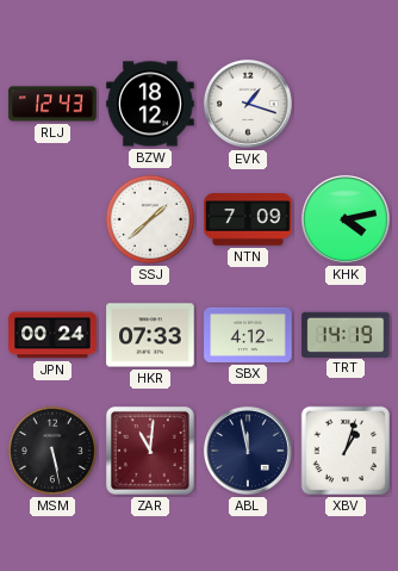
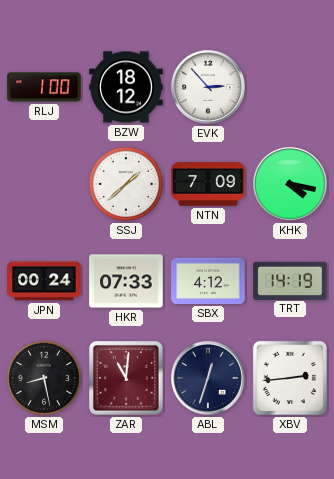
RLJ: 12:43 -> 1:00 (44, 87)
EVK: 1:18 -> 2:53 (208, 87)
KHK: 4:13 -> 4:17 (290, 184)
MSM: 5:28 -> 8:28 (44, 378)
ABL: 11:58 -> 12:33 (208, 378)
XBV: 1:03 -> 2:44 (290, 378)
